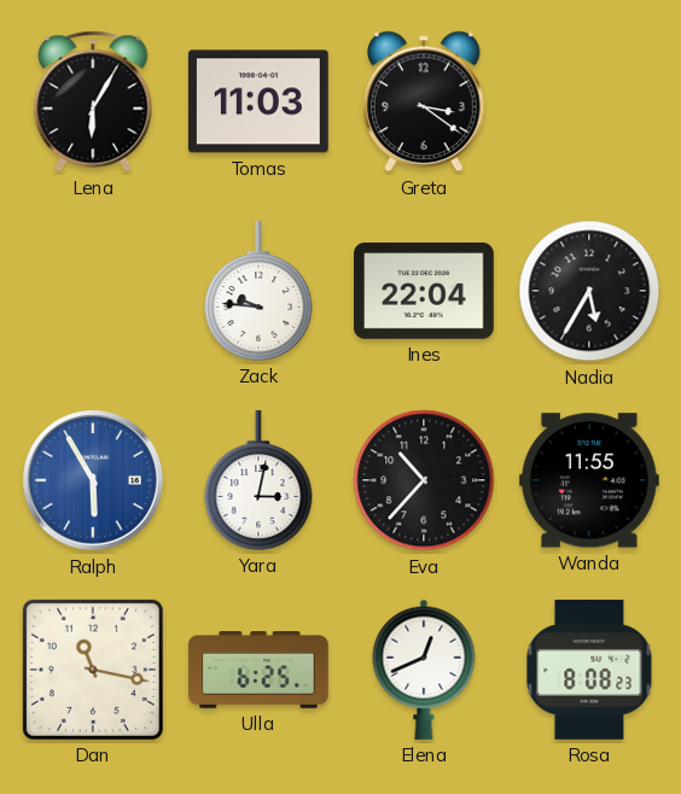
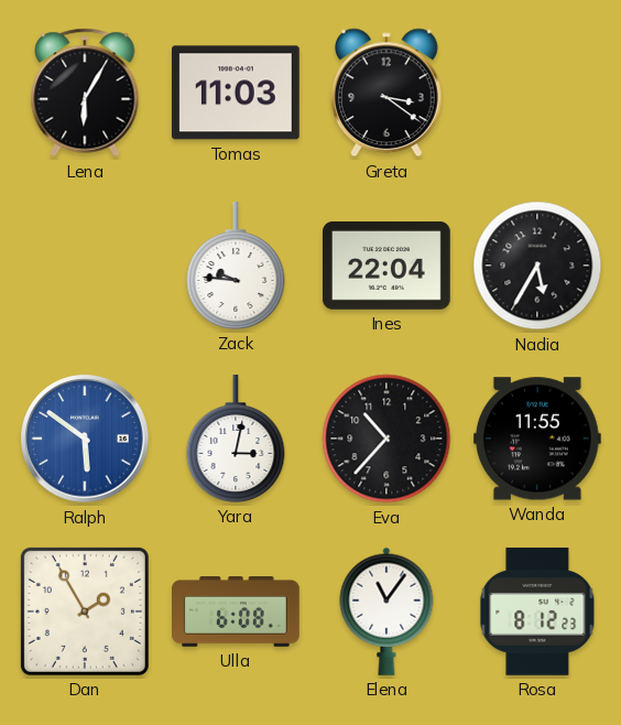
Ralph: 5:55 -> 5:51 (85, 439)
Dan: 11:17 -> 1:55 (85, 612)
Ulla: 6:25 -> 6:08 (237, 612)
Elena: 12:41 -> 11:06 (386, 612)
Rosa: 8:08 -> 8:12 (537, 612)
